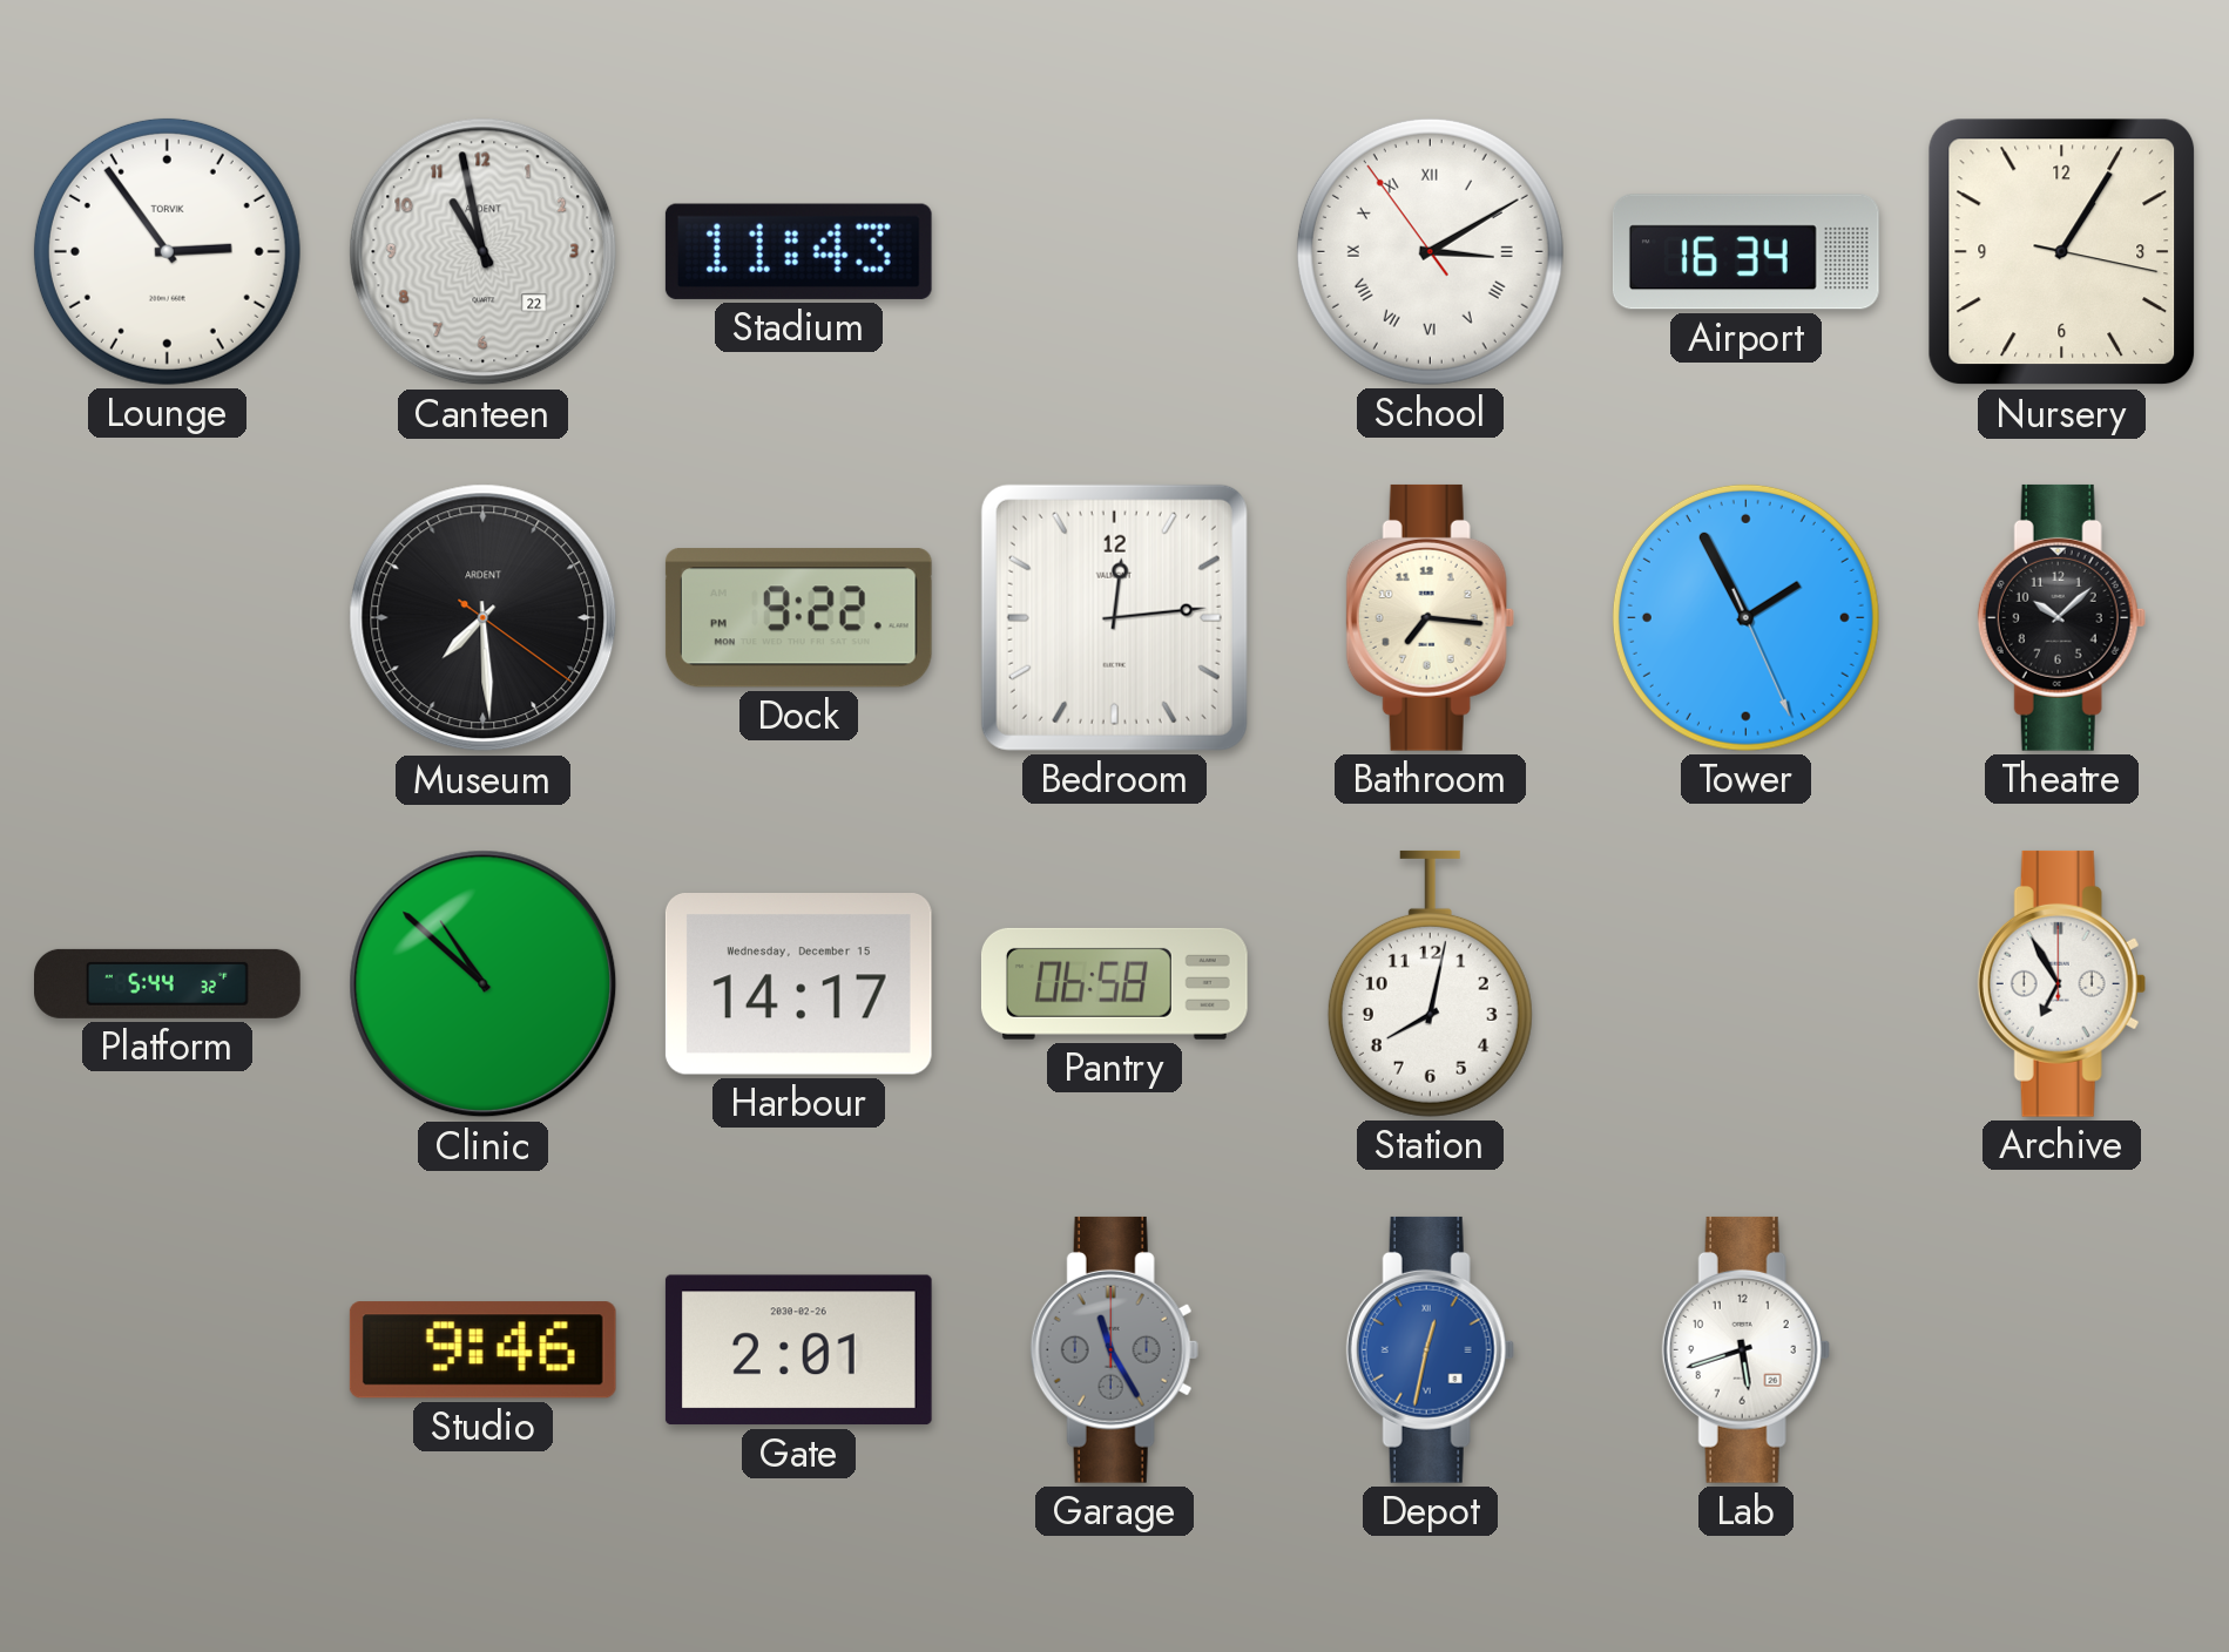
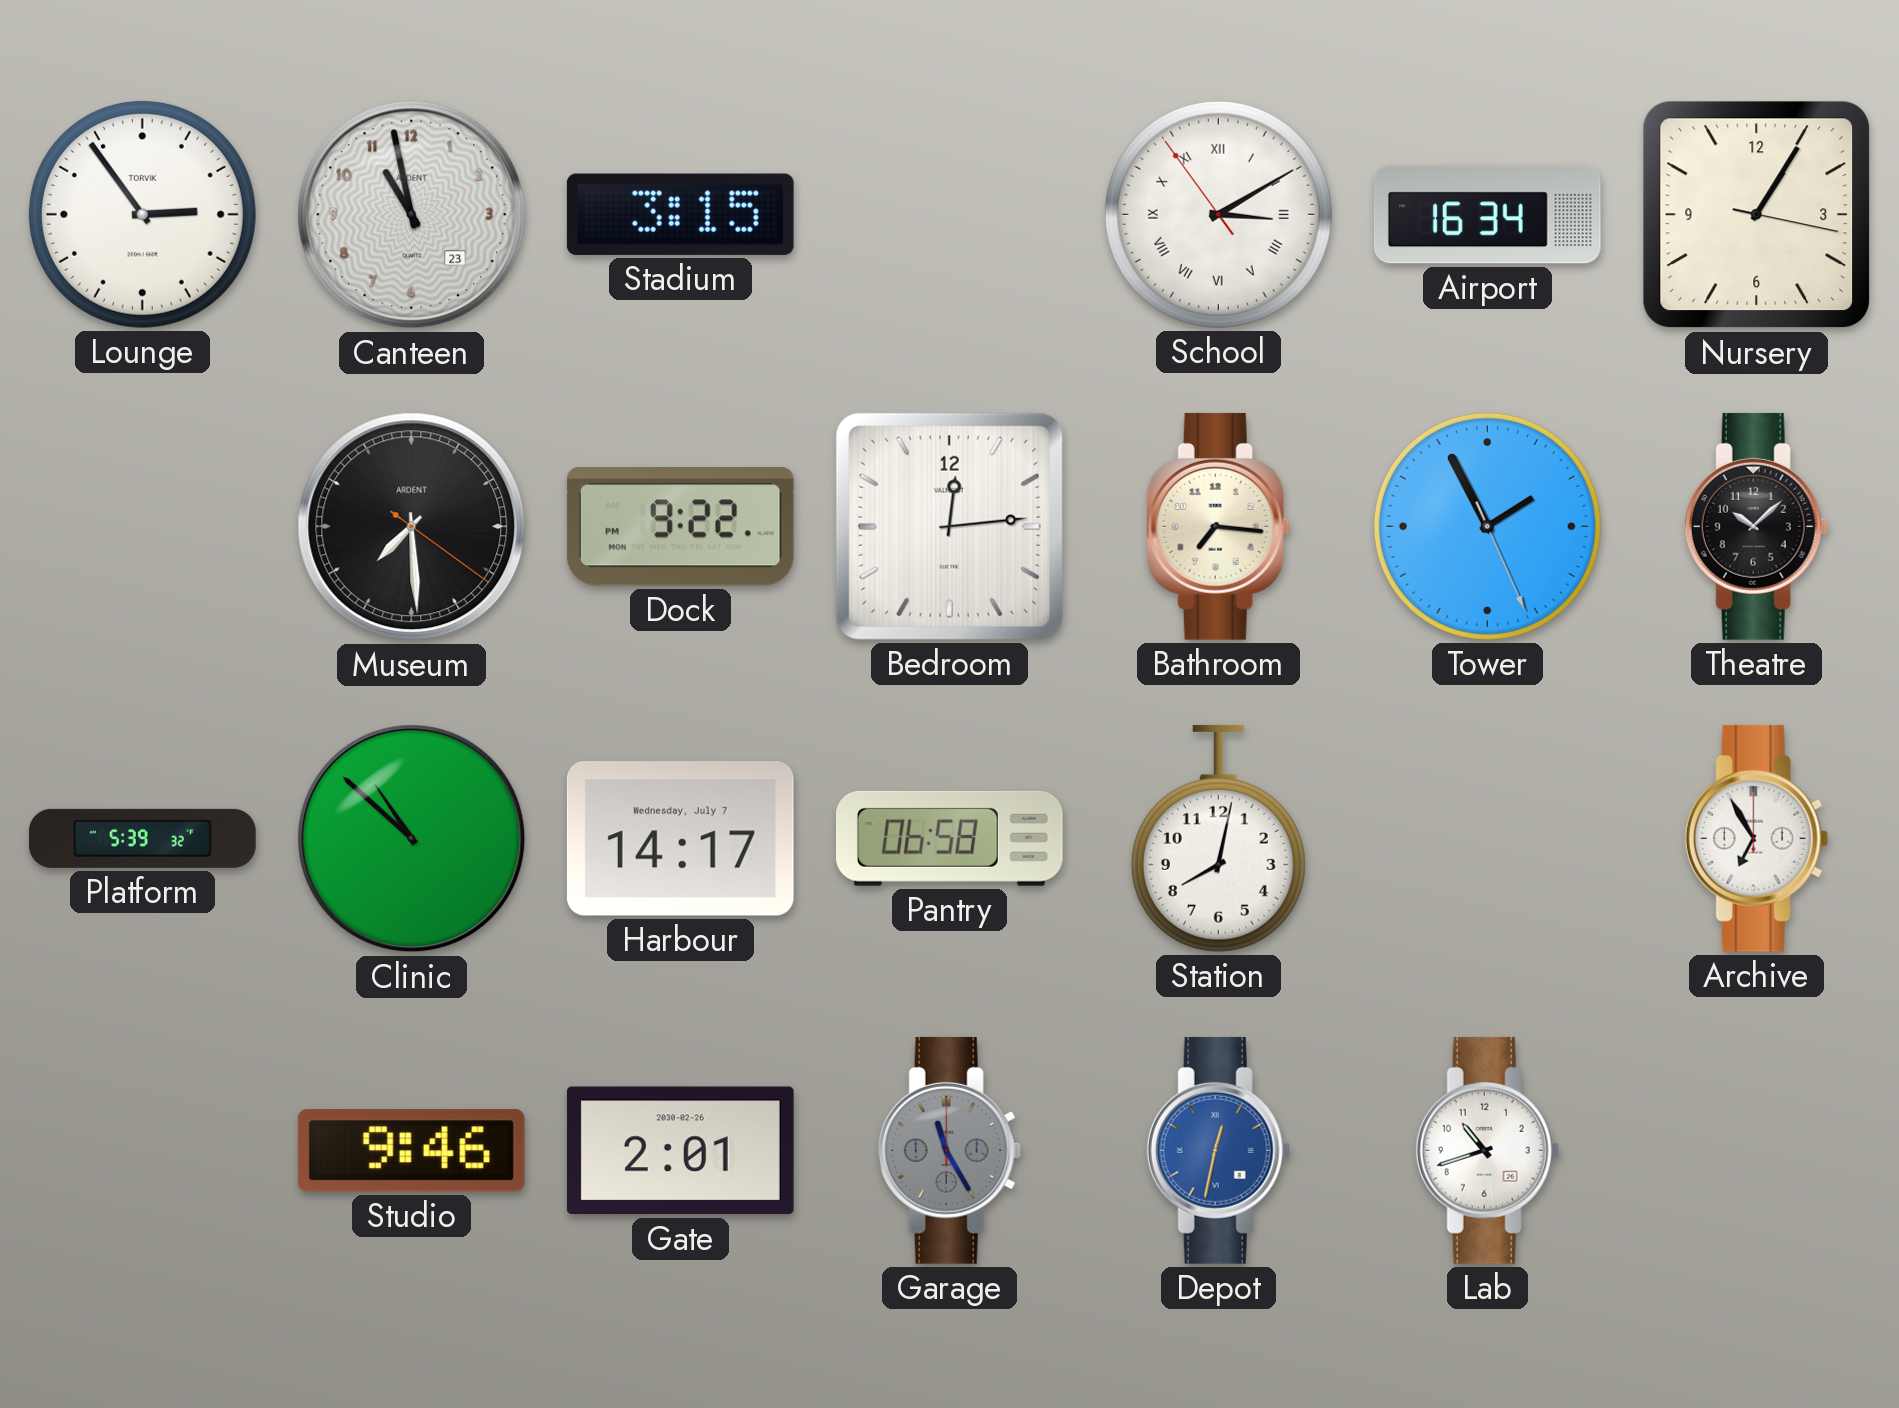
Canteen date: 22 -> 23 (412, 215)
Stadium: 11:43 -> 3:15 (680, 214)
Platform: 5:44 -> 5:39 (143, 838)
Harbour date: Wednesday, December 15 -> Wednesday, July 7 (680, 839)
Lab: 5:42 -> 10:42 (1487, 1150)
